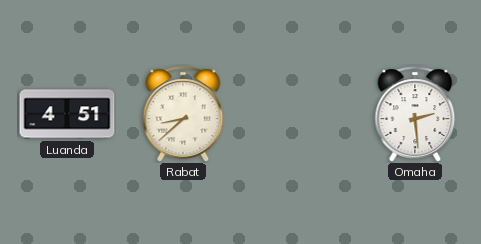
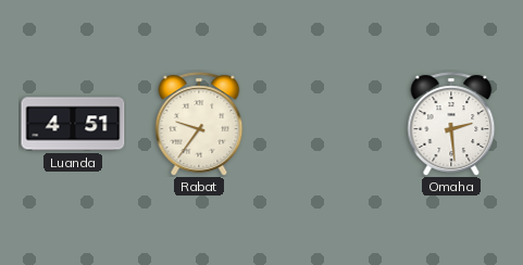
Rabat: 8:38 -> 9:36 (199, 124)
